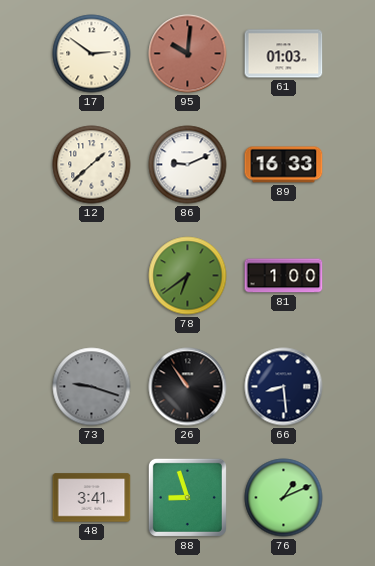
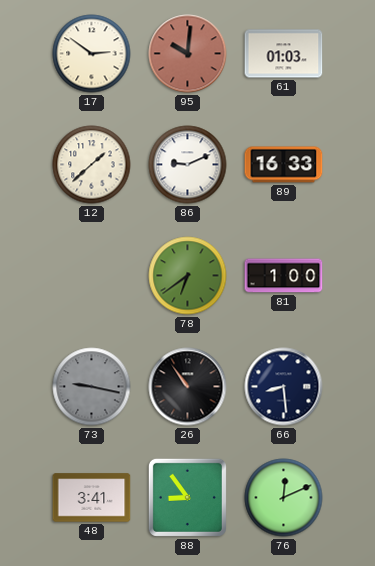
73: 9:18 -> 9:17 (92, 387)
88: 8:57 -> 8:54 (187, 497)
76: 1:11 -> 12:11 (284, 498)
